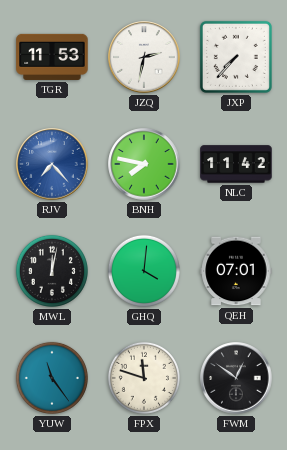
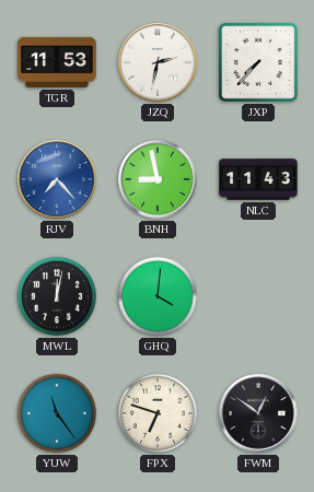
BNH: 7:47 -> 8:58 (158, 179)
NLC: 11:42 -> 11:43 (258, 179)
QEH: 07:01 -> none (236, 271)
FPX: 11:48 -> 6:48 (158, 413)
